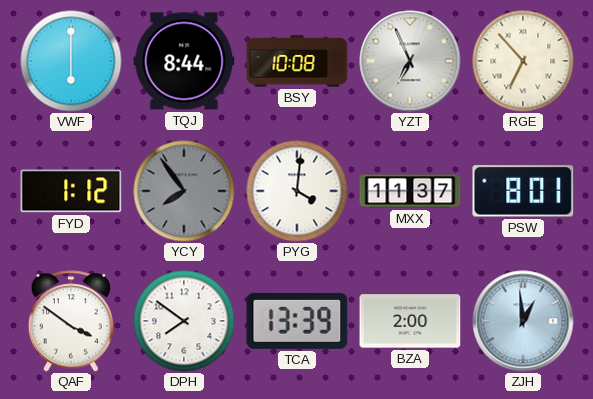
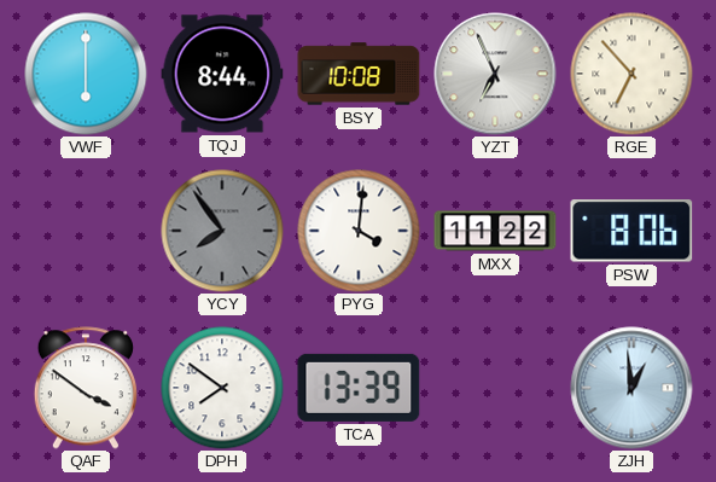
FYD: 1:12 -> none (71, 191)
MXX: 11:37 -> 11:22 (495, 231)
PSW: 8:01 -> 8:06 (631, 231)
BZA: 2:00 -> none (410, 321)
